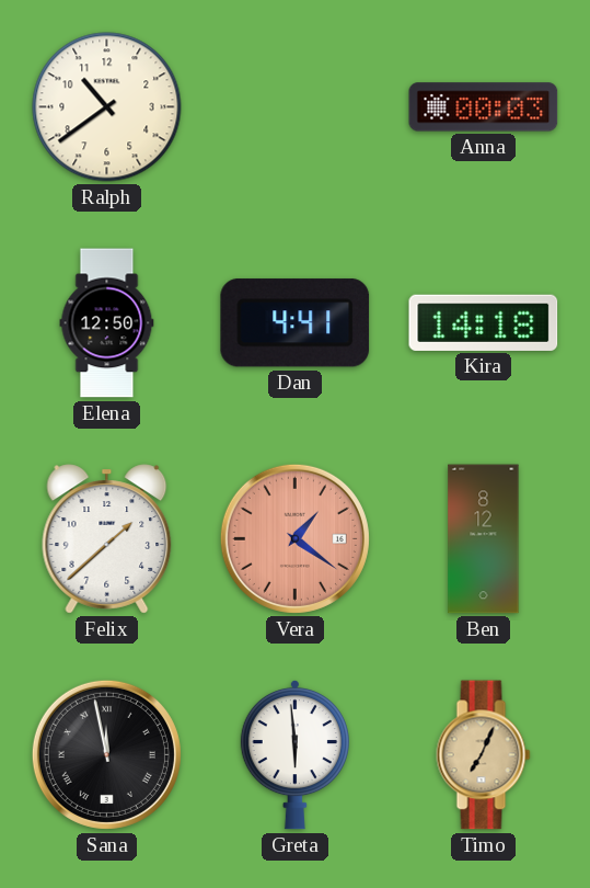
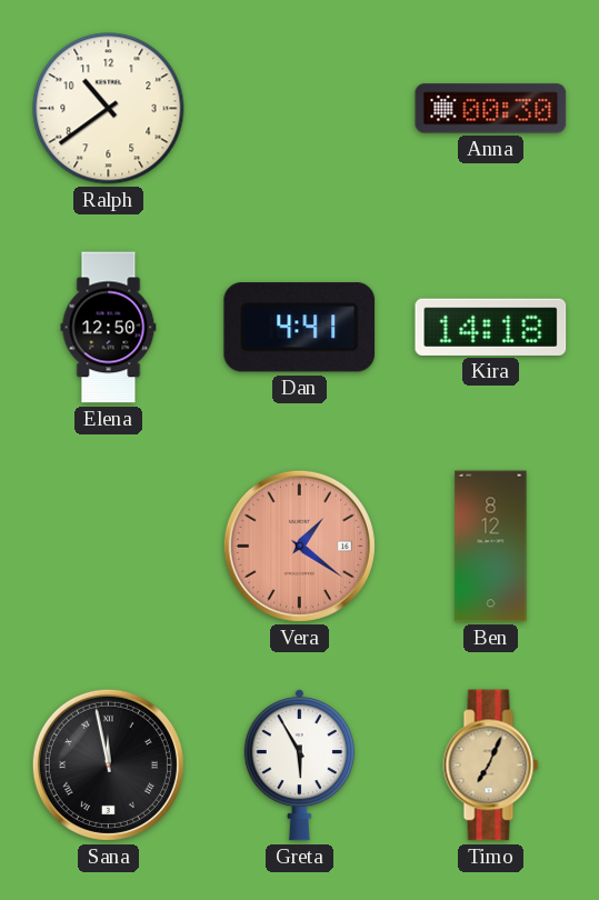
Anna: 00:03 -> 00:30 (491, 109)
Felix: 1:38 -> none (107, 539)
Greta: 5:59 -> 5:55 (299, 764)
